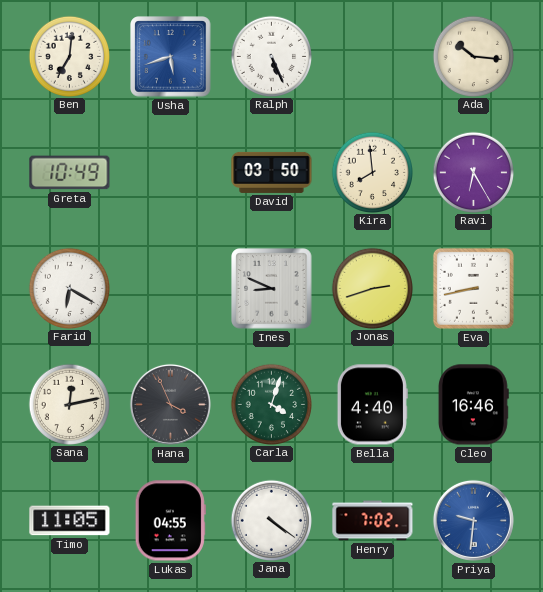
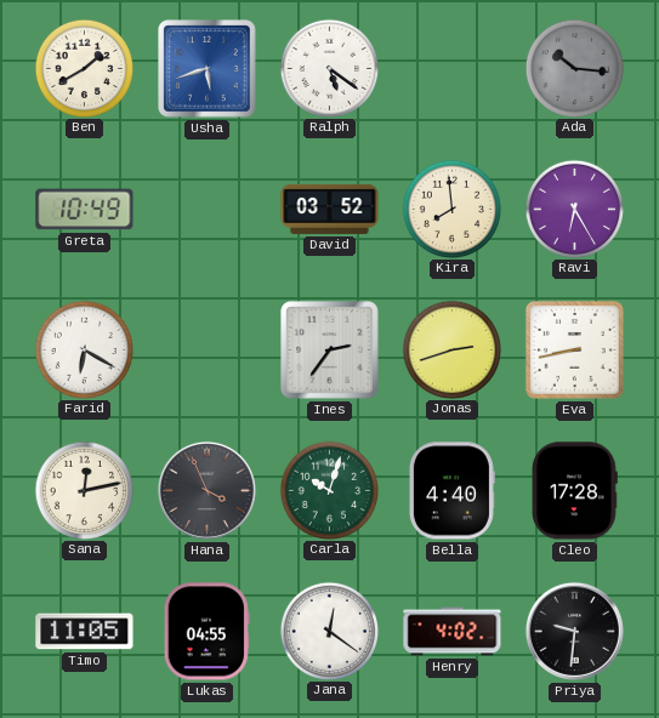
Ben: 7:01 -> 1:40 (84, 68)
Ralph: 5:26 -> 5:21 (329, 68)
Ada dial: cream -> grey (574, 68)
David: 03:50 -> 03:52 (330, 209)
Ines: 8:49 -> 2:36 (330, 351)
Carla: 4:03 -> 10:03 (329, 490)
Cleo: 16:46 -> 17:28 (574, 491)
Jana: 4:21 -> 12:21 (329, 631)
Henry: 7:02 -> 4:02 (453, 632)
Priya dial: blue -> black (574, 631)
